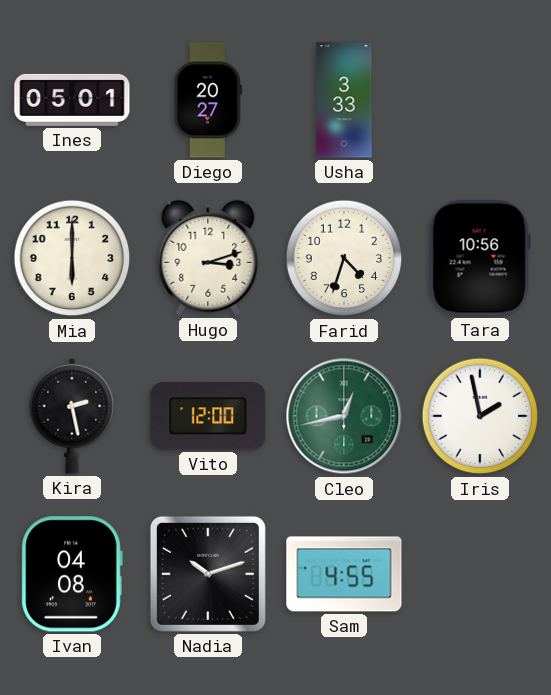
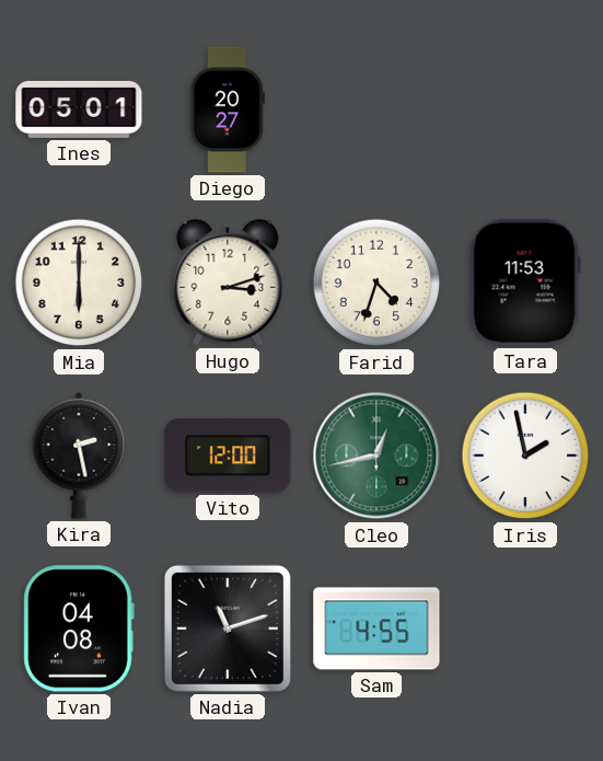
Usha: 3:33 -> none (344, 100)
Tara: 10:56 -> 11:53 (525, 283)
Nadia: 10:12 -> 11:12 (228, 629)
